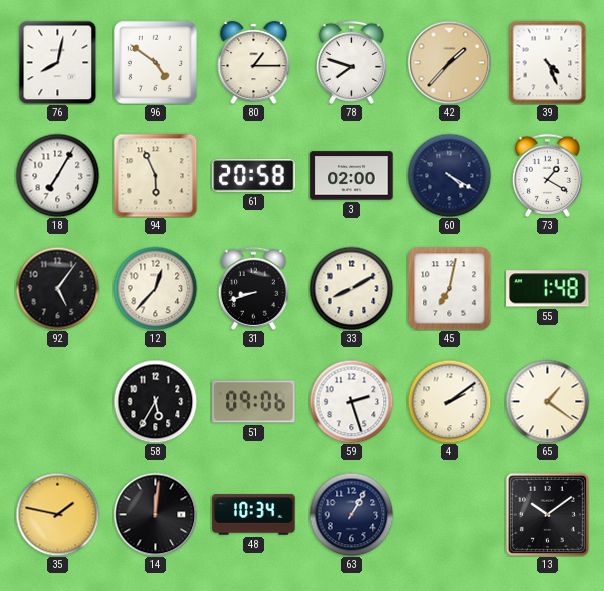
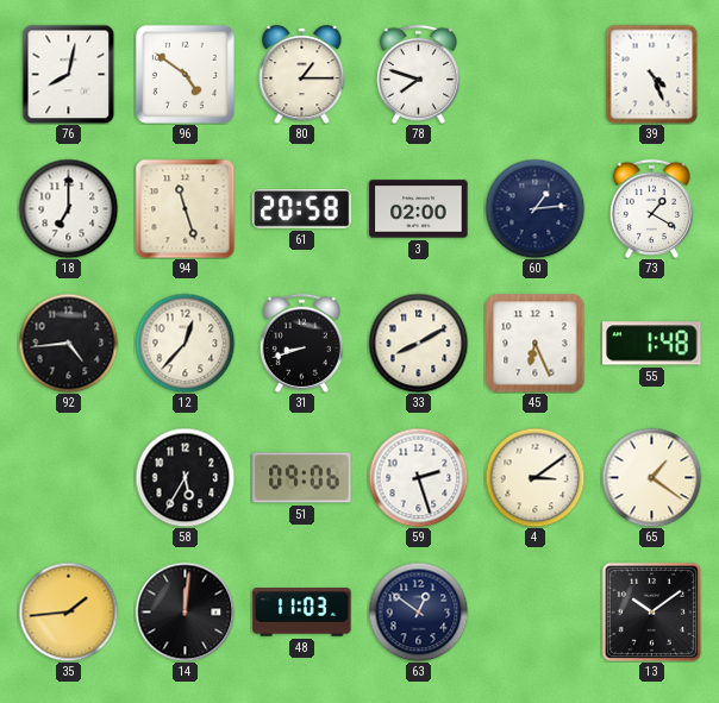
42: 1:37 -> none (449, 62)
18: 7:05 -> 7:00 (68, 208)
94: 5:56 -> 11:27 (185, 208)
60: 4:20 -> 1:14 (534, 208)
92: 5:06 -> 4:44 (68, 343)
45: 7:02 -> 6:26 (534, 343)
4: 2:09 -> 3:09 (534, 477)
35: 1:47 -> 1:44 (68, 611)
48: 10:34 -> 11:03 (302, 613)
63: 1:05 -> 12:51 (418, 611)
